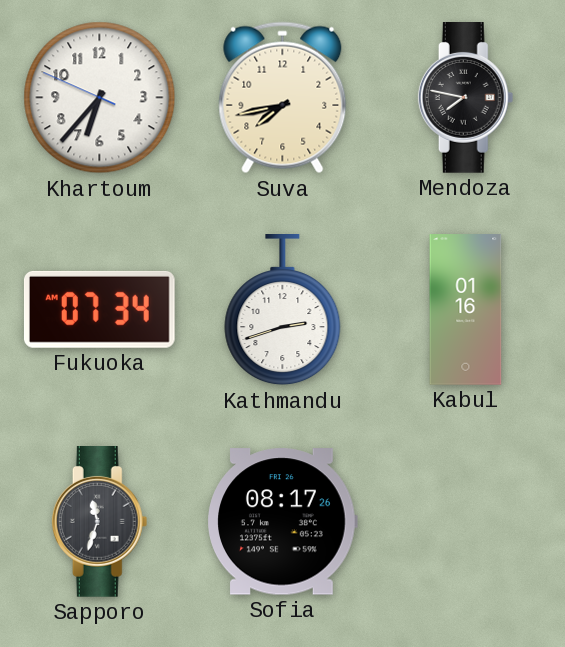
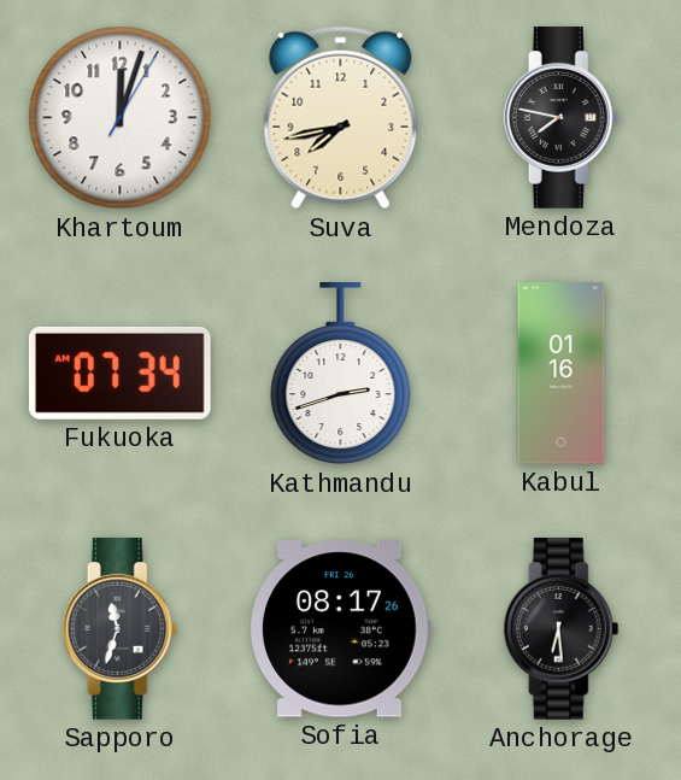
Khartoum: 6:36 -> 12:03 (121, 118)
Anchorage: none -> 6:29 (562, 629)
